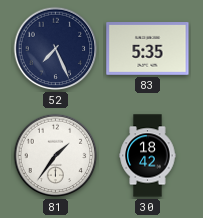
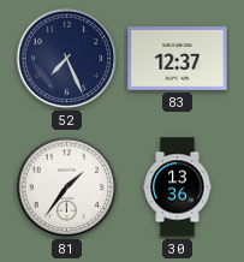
83: 5:35 -> 12:37 (178, 59)
30: 18:42 -> 13:36 (178, 187)
